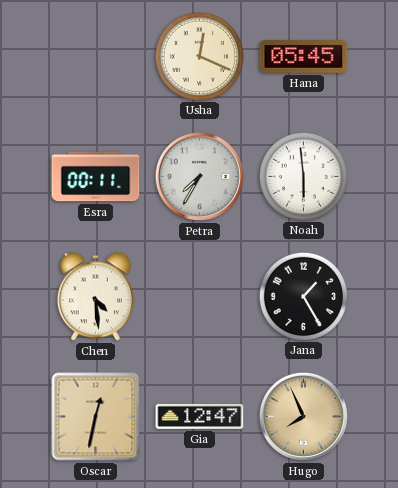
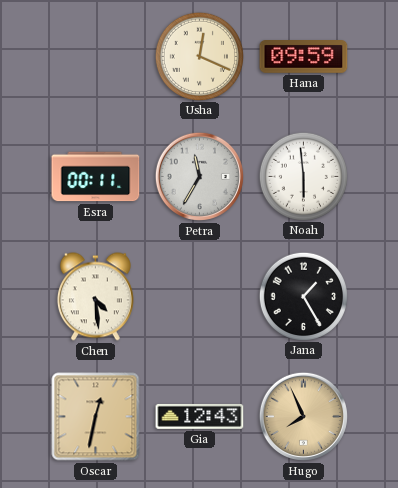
Hana: 05:45 -> 09:59 (304, 57)
Petra: 7:35 -> 11:35 (199, 176)
Gia: 12:47 -> 12:43 (200, 416)
